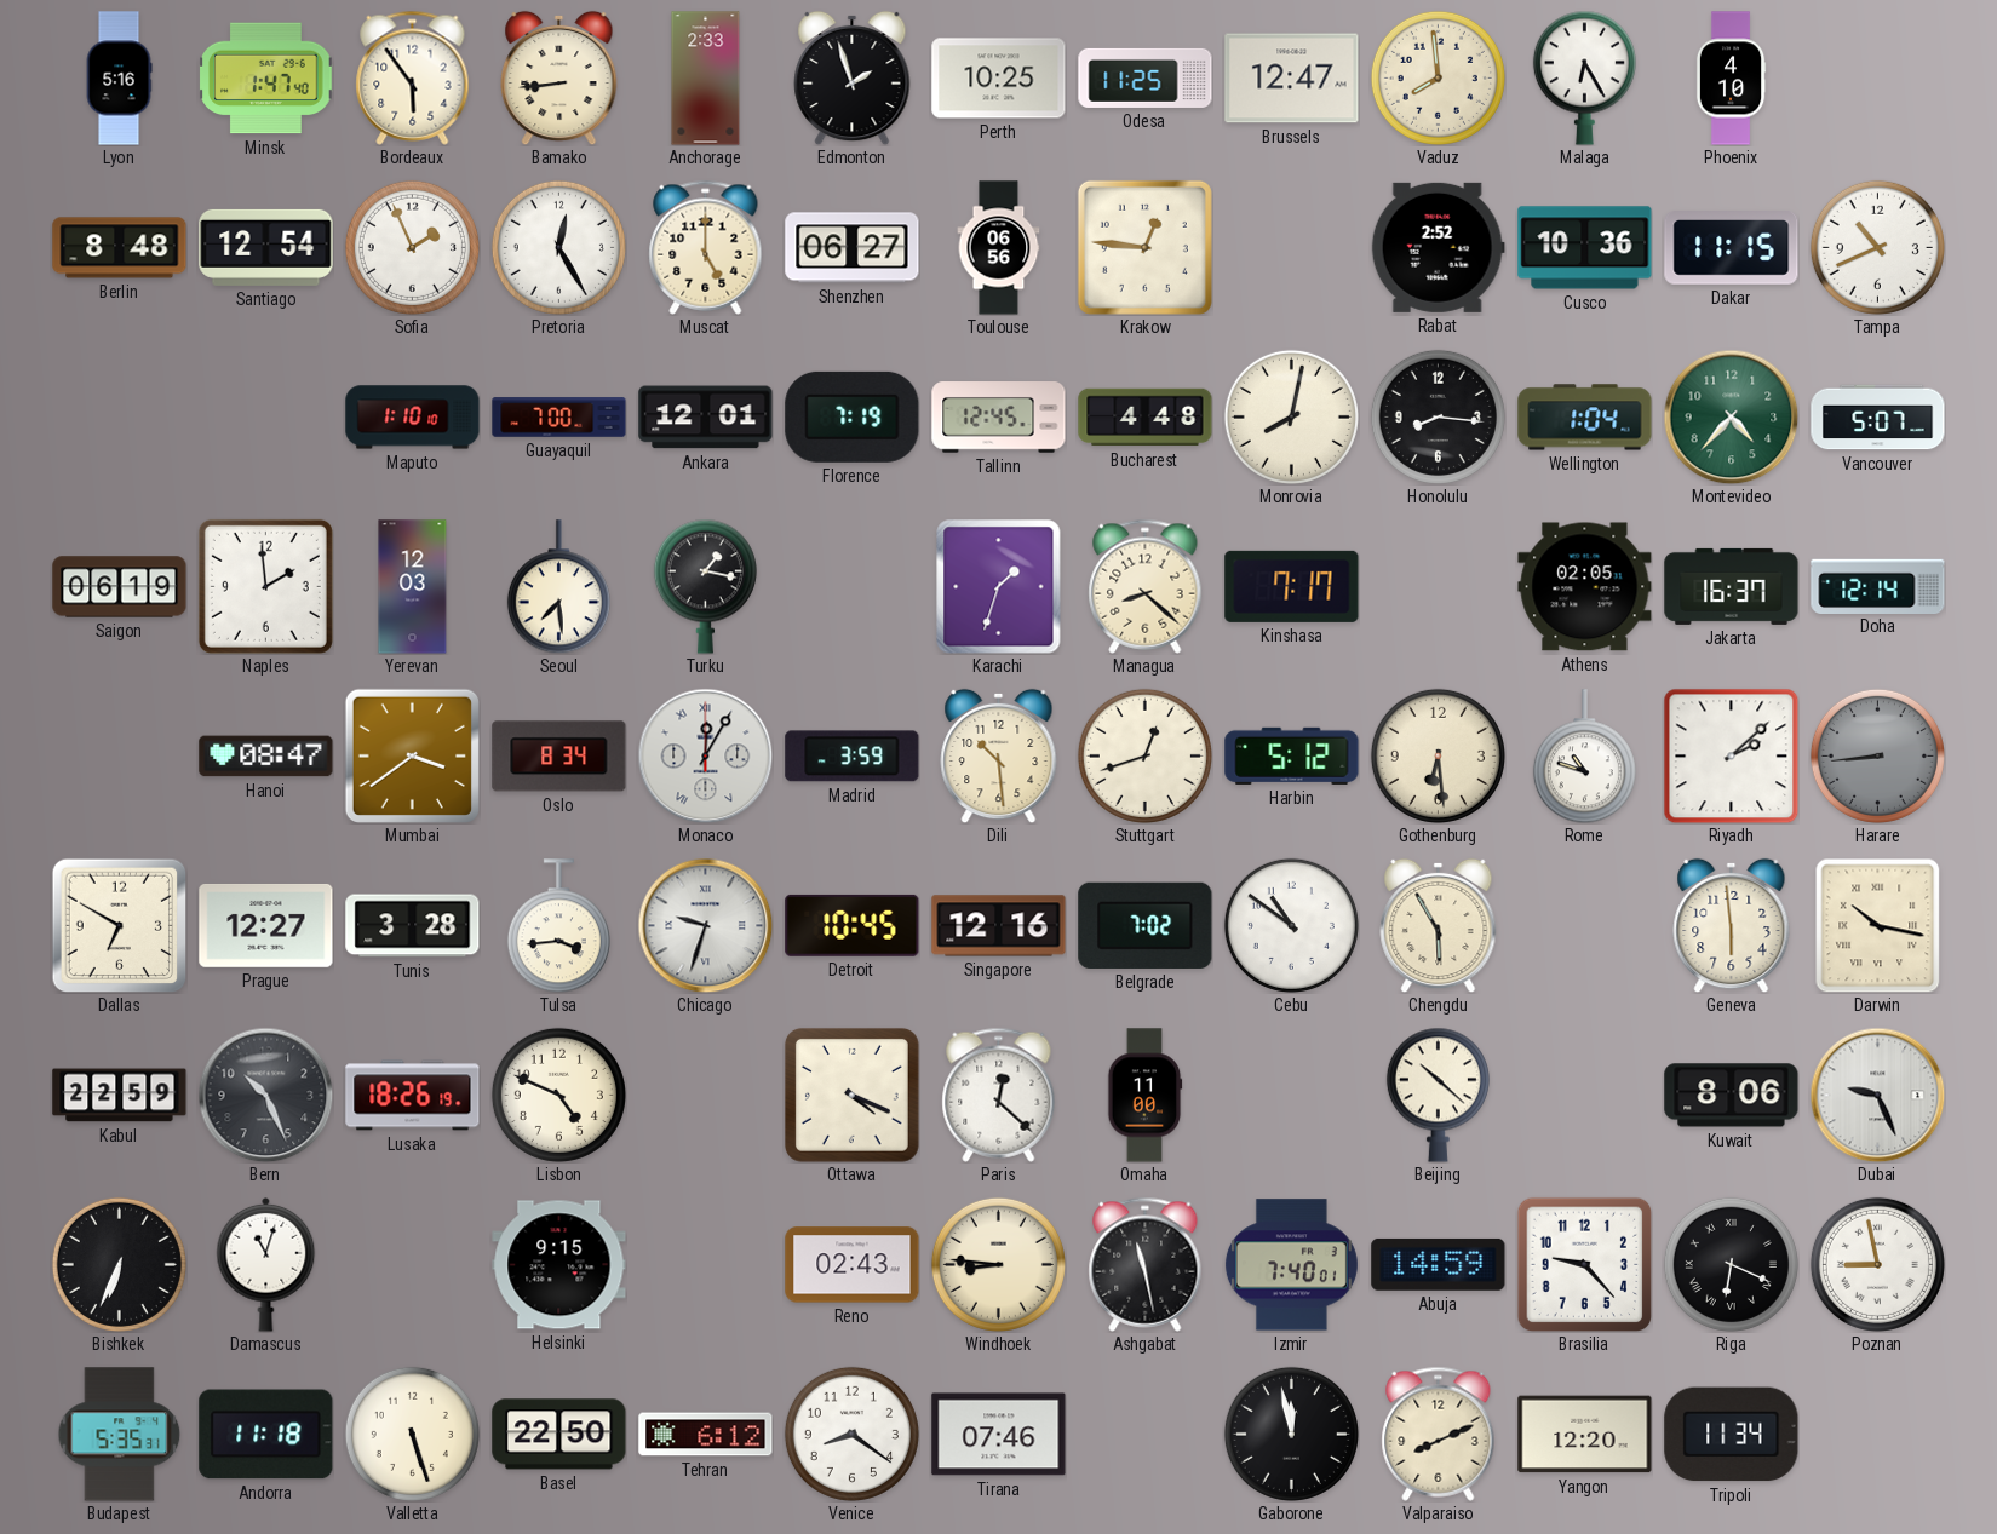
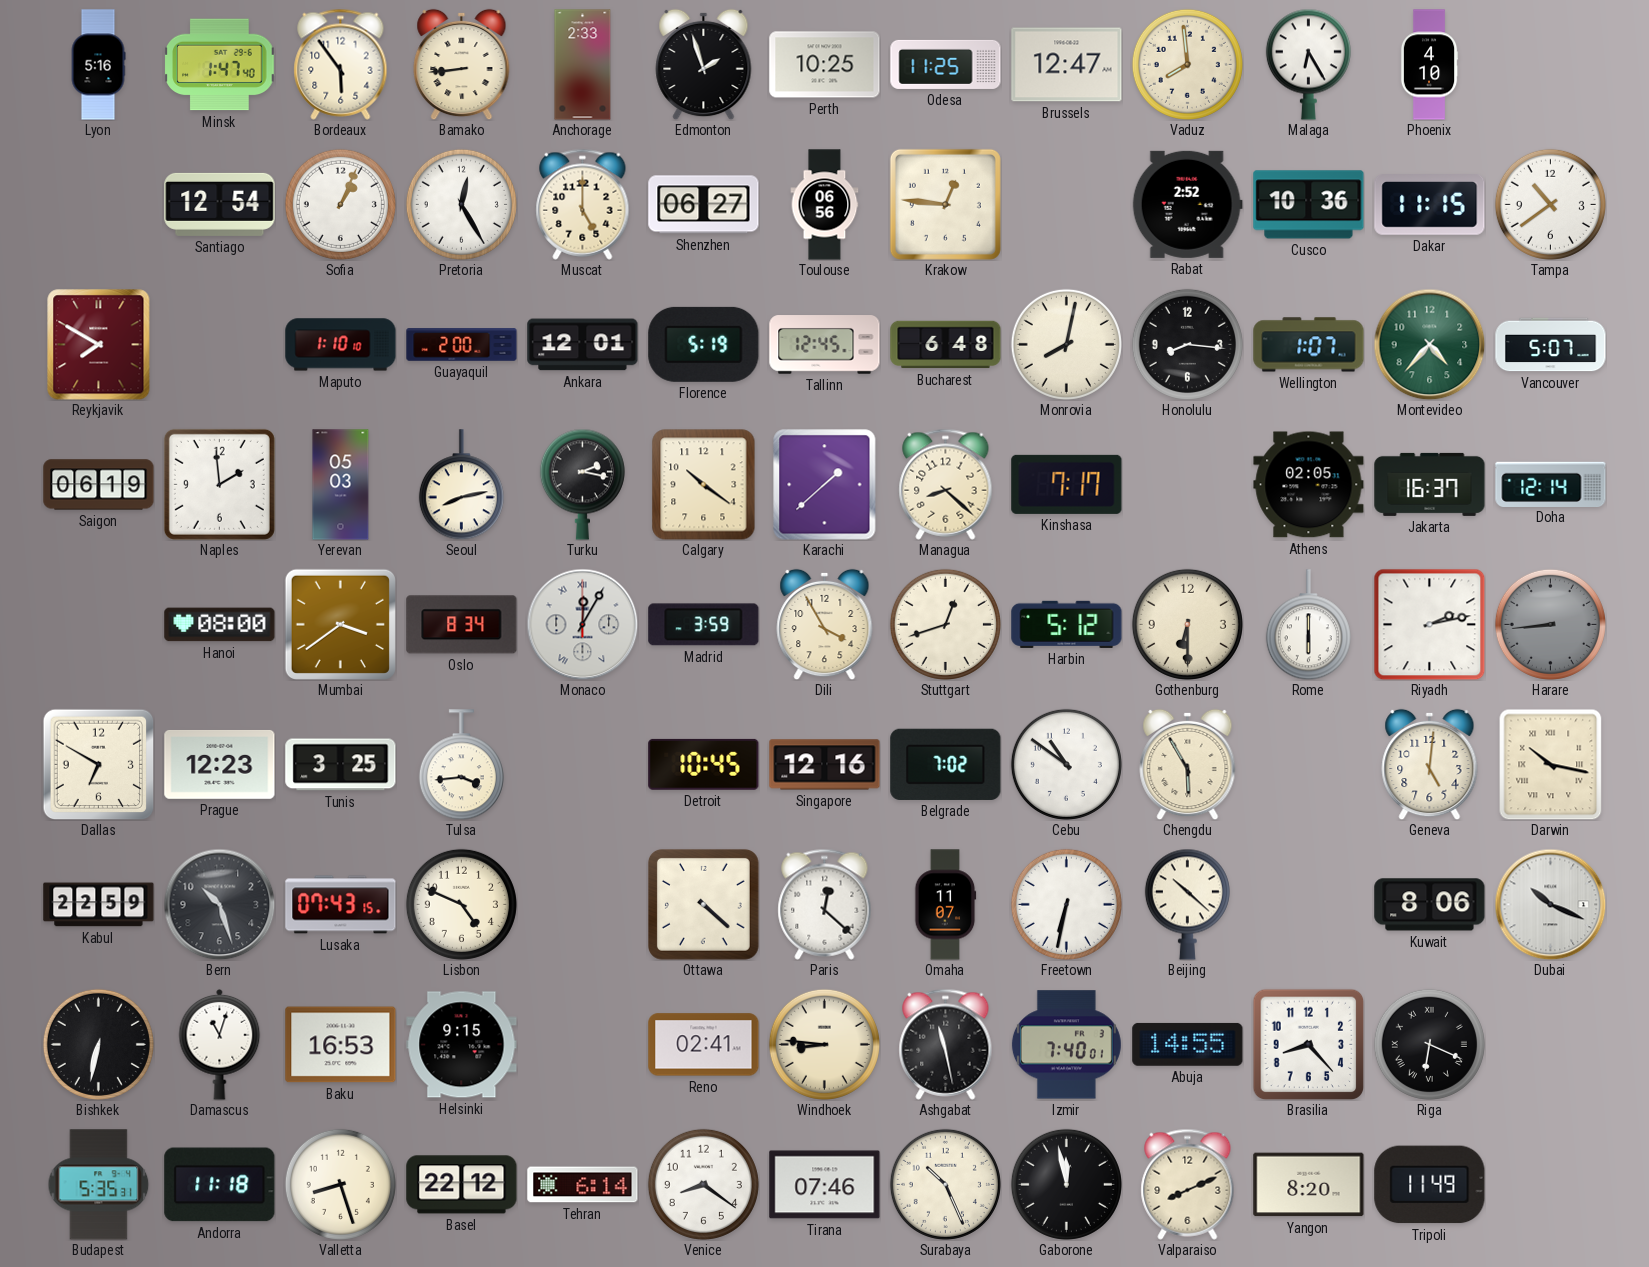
Berlin: 8:48 -> none (120, 248)
Sofia: 1:56 -> 1:04 (340, 204)
Tampa: 10:41 -> 10:39 (1550, 204)
Reykjavik: none -> 7:50 (99, 345)
Guayaquil: 7:00 -> 2:00 (462, 345)
Florence: 7:19 -> 5:19 (704, 344)
Bucharest: 4:48 -> 6:48 (946, 345)
Wellington: 1:04 -> 1:07 (1309, 345)
Yerevan: 12:03 -> 05:03 (341, 485)
Seoul: 7:29 -> 8:13 (461, 485)
Turku: 1:17 -> 2:17 (582, 484)
Calgary: none -> 10:21 (704, 485)
Karachi: 1:33 -> 1:38 (825, 485)
Hanoi: 08:47 -> 08:00 (220, 625)
Dili: 10:29 -> 3:55 (825, 624)
Gothenburg: 6:29 -> 6:30 (1187, 624)
Rome: 10:48 -> 6:00 (1308, 625)
Riyadh: 2:08 -> 2:13 (1429, 624)
Prague: 12:27 -> 12:23 (220, 764)
Tunis: 3:28 -> 3:25 (341, 765)
Chicago: 9:33 -> none (705, 925)
Geneva: 5:59 -> 5:01 (1430, 764)
Bern: 10:26 -> 10:27 (219, 904)
Lusaka: 18:26 -> 07:43 (341, 905)
Ottawa: 4:19 -> 4:22 (703, 904)
Omaha: 11:00 -> 11:07 (946, 905)
Freetown: none -> 6:32 (1066, 904)
Dubai: 9:26 -> 10:19 (1550, 904)
Bishkek: 6:34 -> 6:32 (98, 1044)
Baku: none -> 16:53 (341, 1045)
Reno: 02:43 -> 02:41 (704, 1045)
Abuja: 14:59 -> 14:55 (1188, 1044)
Brasilia: 9:23 -> 8:23 (1308, 1044)
Poznan: 8:58 -> none (1877, 1264)
Valletta: 5:27 -> 8:27 (340, 1184)
Basel: 22:50 -> 22:12 (462, 1185)
Tehran: 6:12 -> 6:14 (583, 1185)
Surabaya: none -> 10:26 (945, 1184)
Yangon: 12:20 -> 8:20 (1309, 1185)
Tripoli: 11:34 -> 11:49 (1430, 1185)
